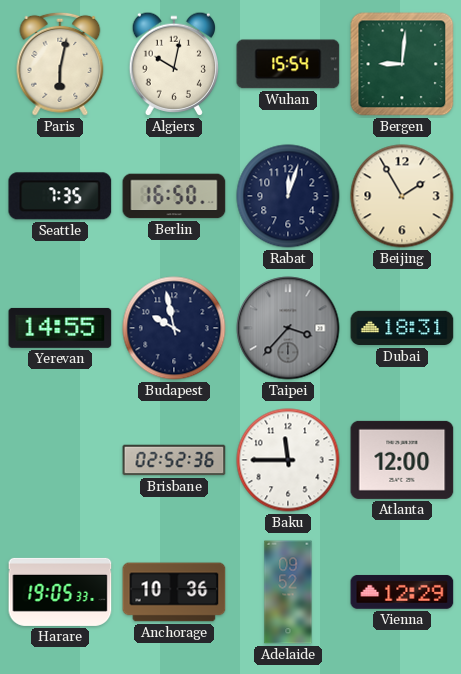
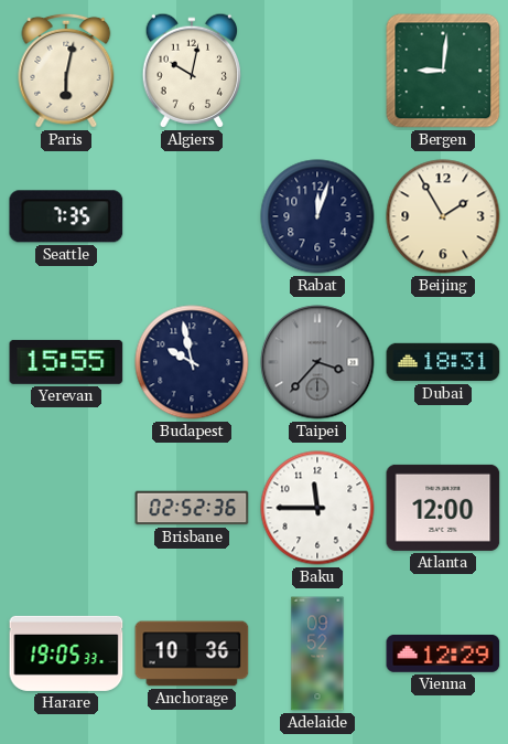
Wuhan: 15:54 -> none (288, 64)
Berlin: 16:50 -> none (174, 196)
Yerevan: 14:55 -> 15:55 (66, 362)
